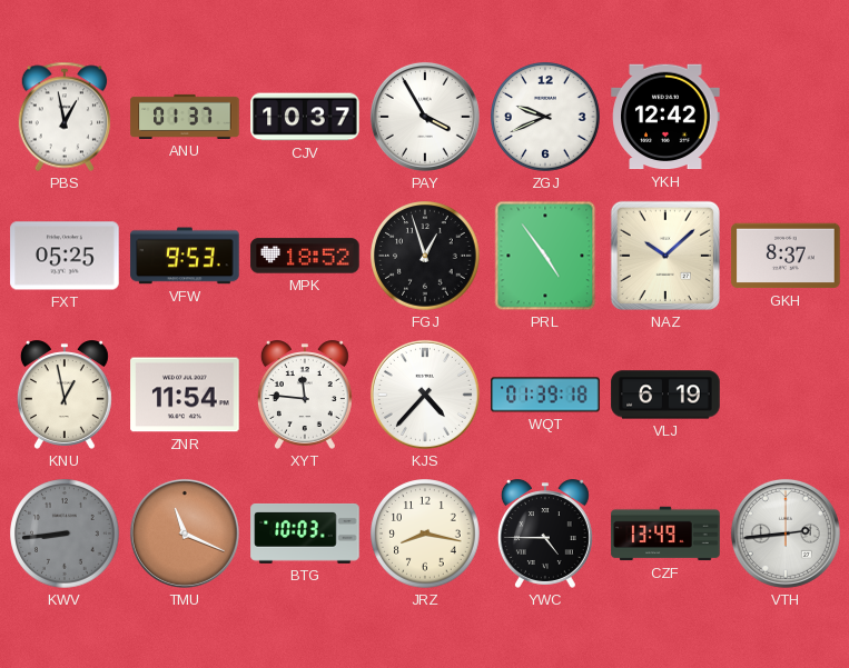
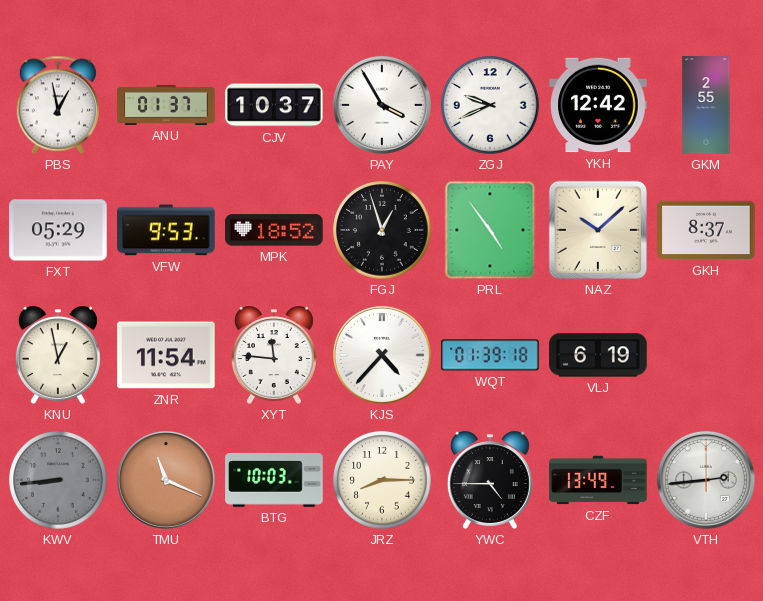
GKM: none -> 2:55 (706, 105)
FXT: 05:25 -> 05:29 (58, 230)
JRZ: 8:17 -> 8:15 (382, 480)
